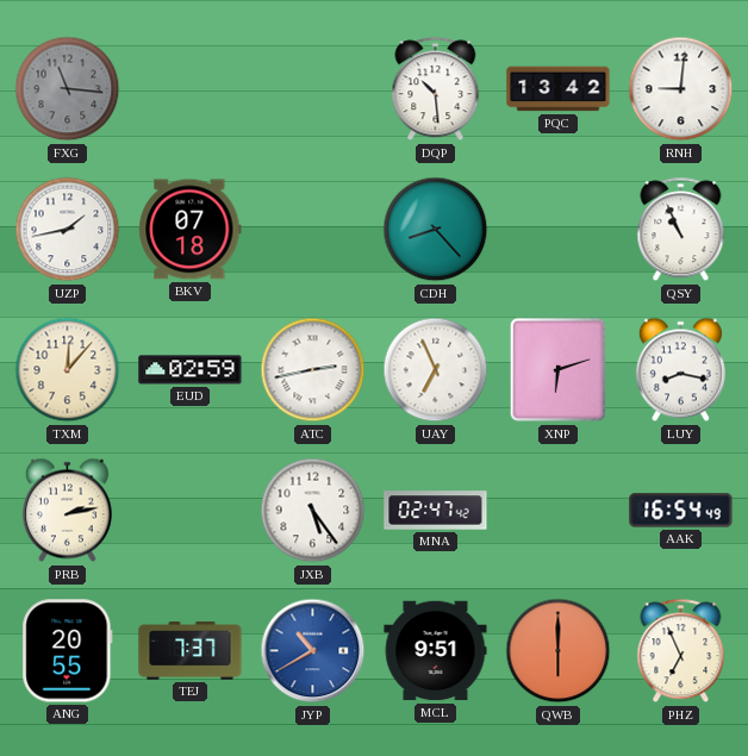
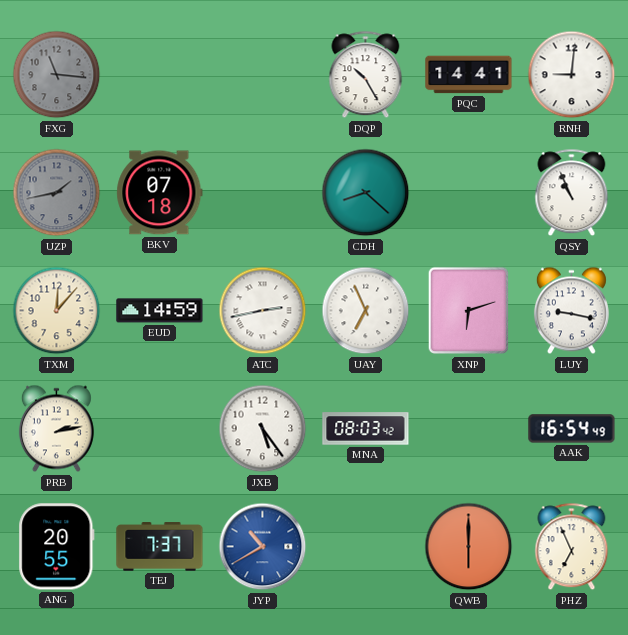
DQP: 10:29 -> 10:25 (366, 75)
PQC: 13:42 -> 14:41 (469, 75)
UZP dial: white -> grey (57, 193)
CDH: 8:23 -> 8:22 (366, 193)
EUD: 02:59 -> 14:59 (160, 311)
LUY: 8:17 -> 9:17 (571, 311)
MNA: 02:47 -> 08:03 (366, 429)
MCL: 9:51 -> none (436, 651)
